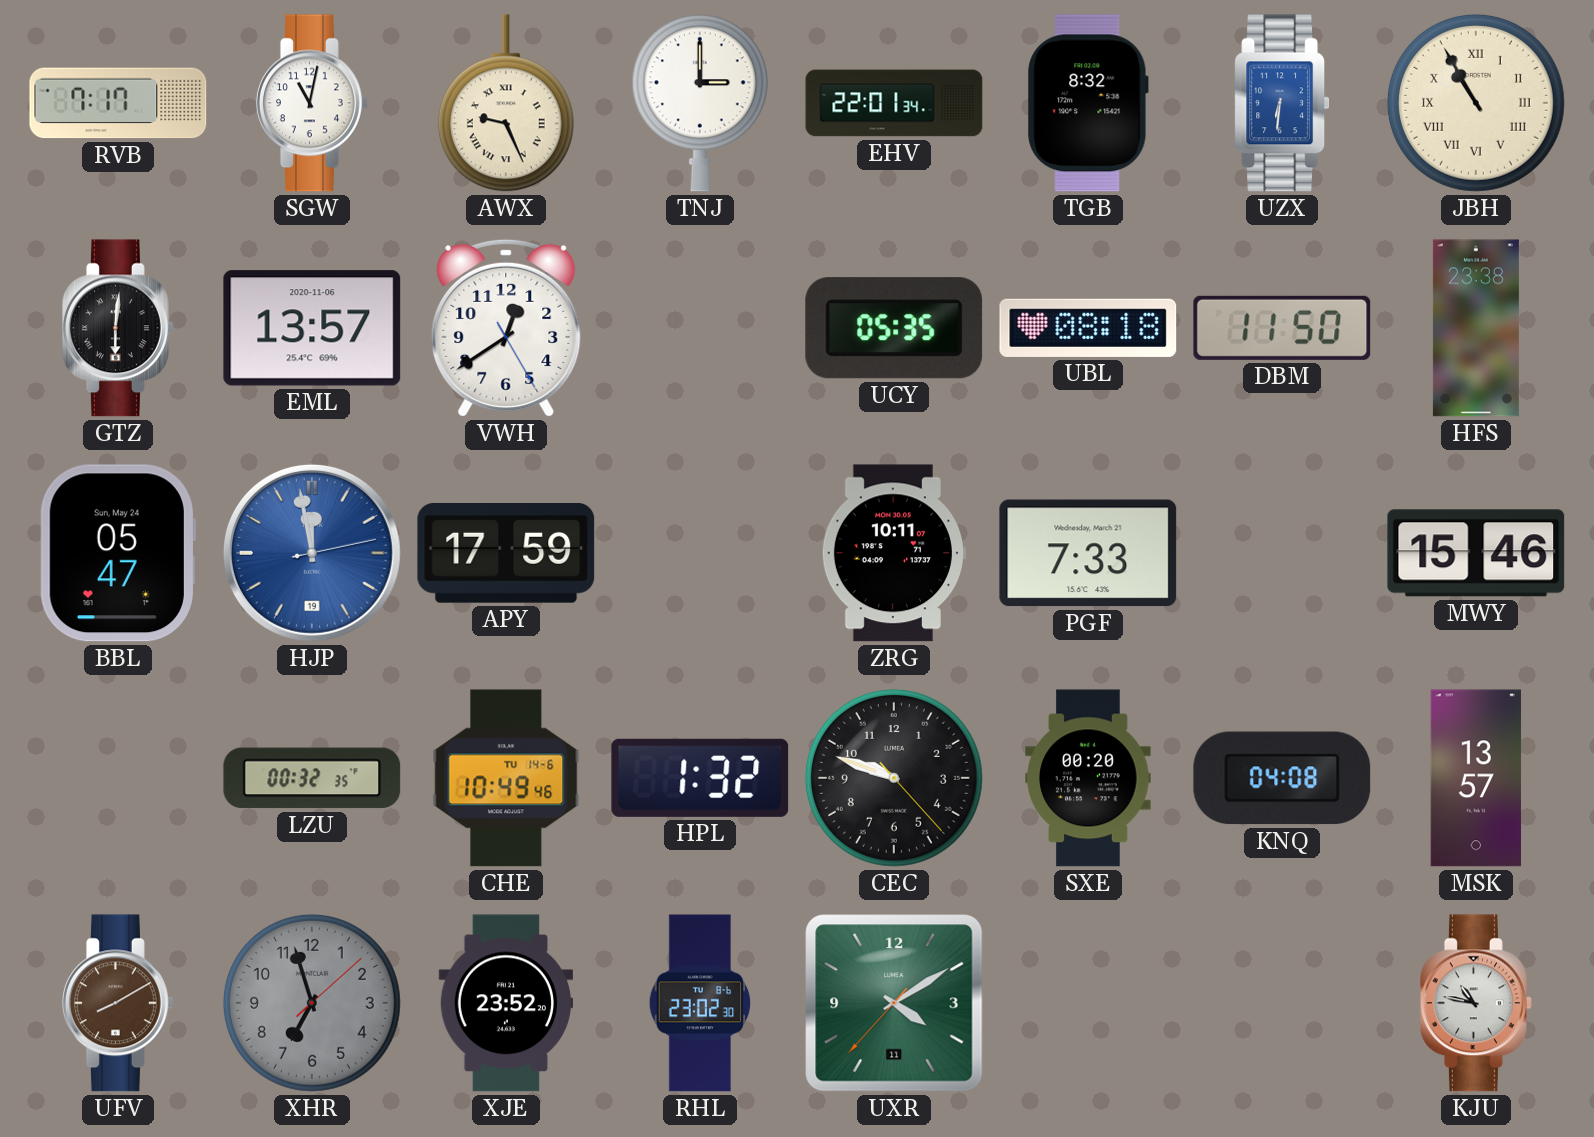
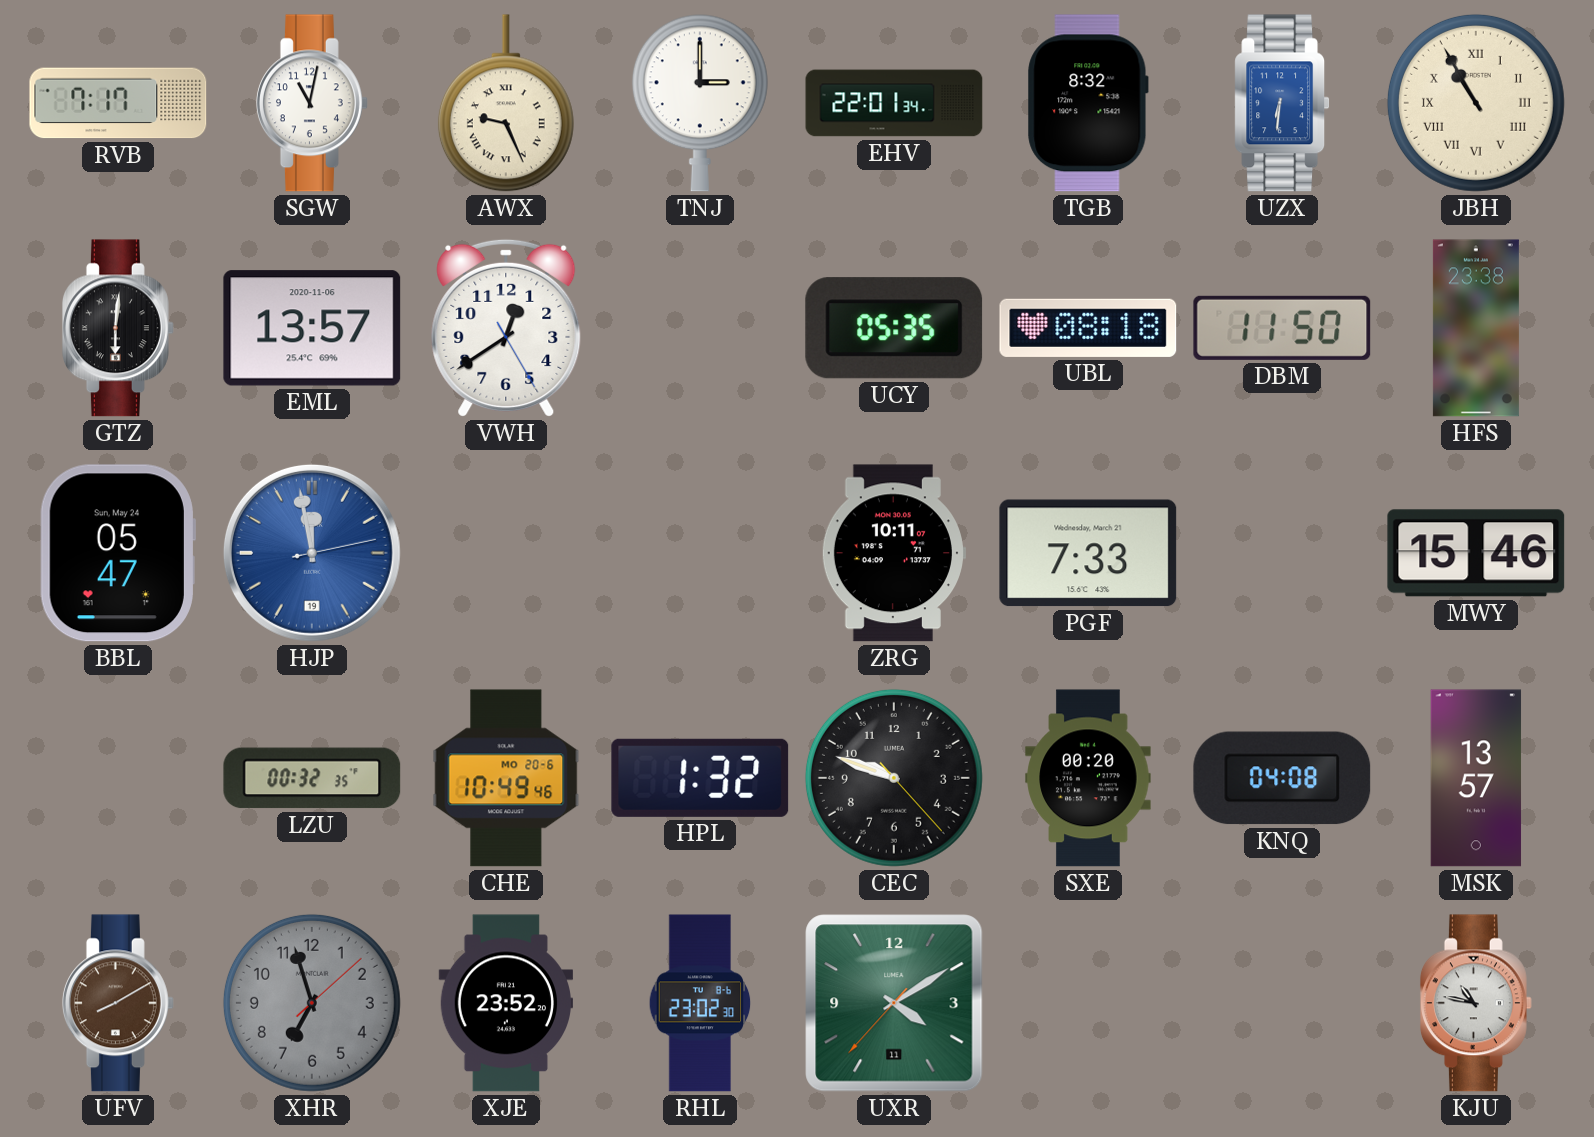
APY: 17:59 -> none (506, 553)
CHE date: TU 14-6 -> MO 20-6 (506, 778)
